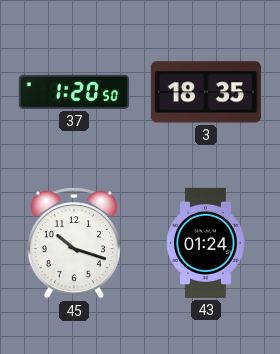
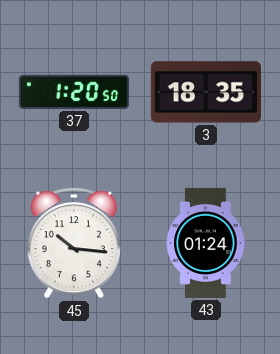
45: 10:18 -> 10:16 (74, 243)
